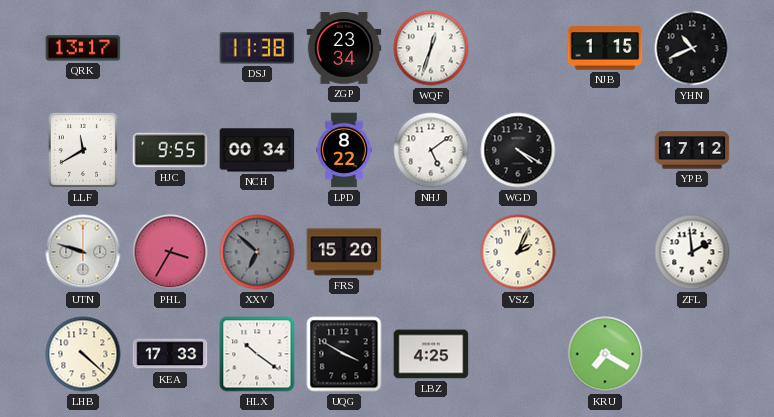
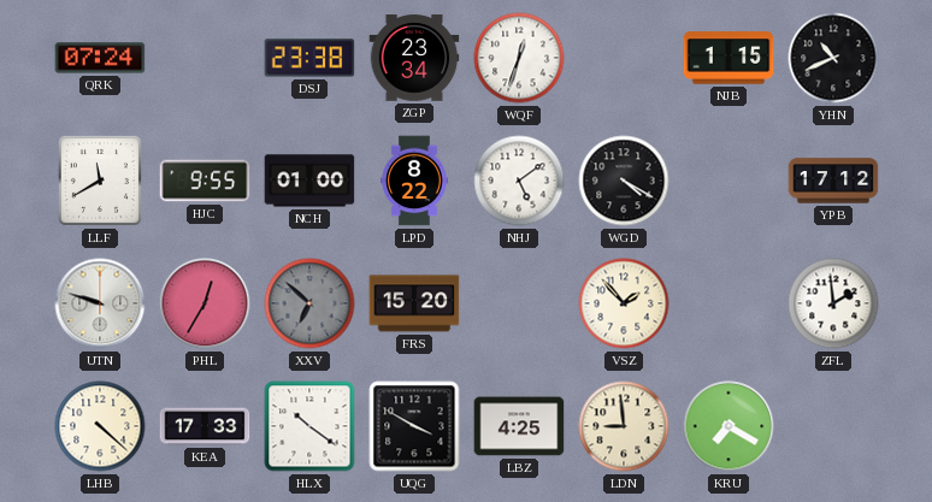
QRK: 13:17 -> 07:24 (100, 58)
DSJ: 11:38 -> 23:38 (309, 58)
NCH: 00:34 -> 01:00 (309, 181)
PHL: 3:35 -> 12:35 (205, 303)
VSZ: 2:04 -> 1:53 (624, 303)
LDN: none -> 8:59 (624, 426)
